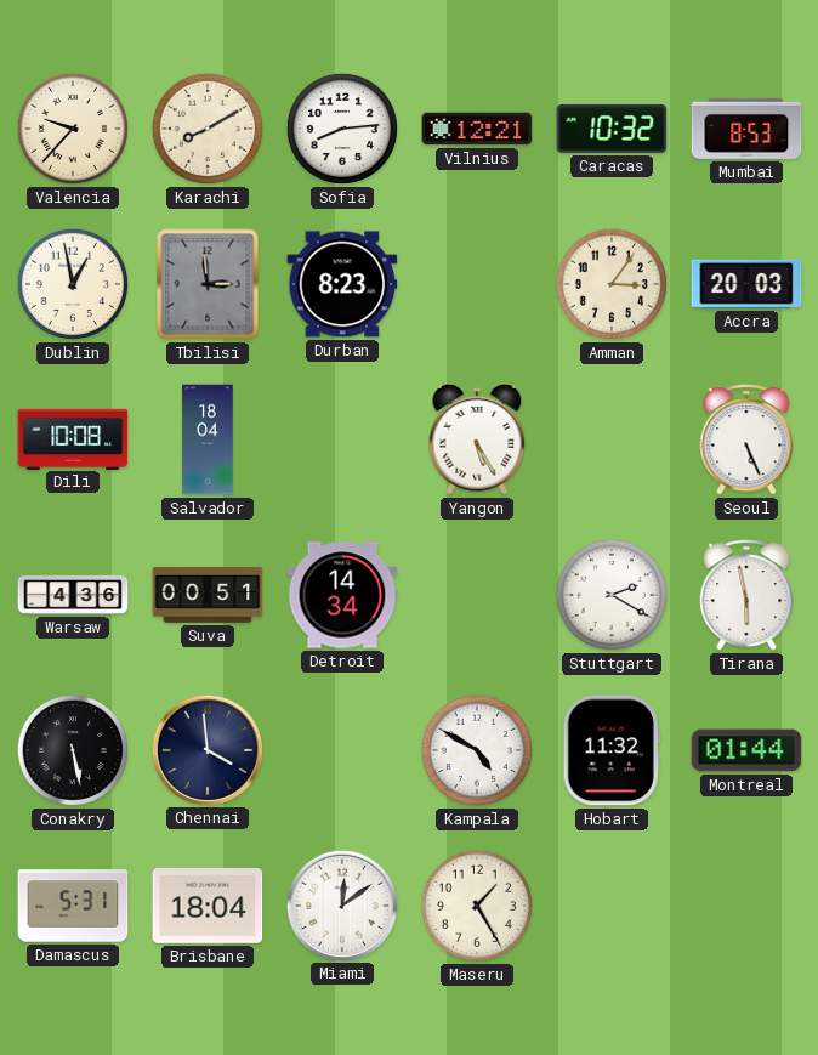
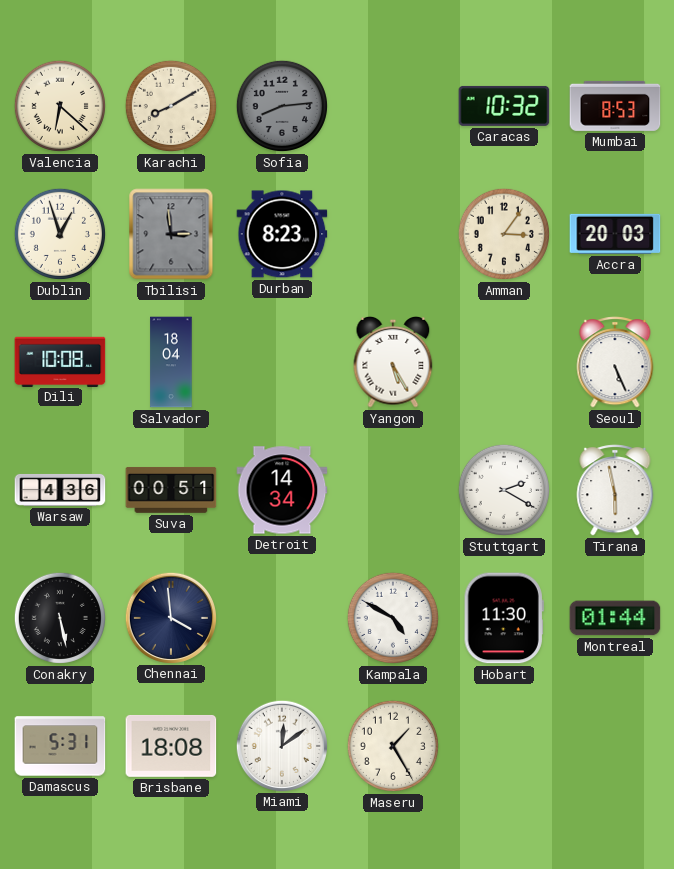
Valencia: 9:37 -> 6:22 (60, 106)
Sofia dial: white -> grey (282, 106)
Vilnius: 12:21 -> none (477, 129)
Dublin: 12:58 -> 12:57 (60, 234)
Hobart: 11:32 -> 11:30 (504, 618)
Brisbane: 18:04 -> 18:08 (171, 746)
